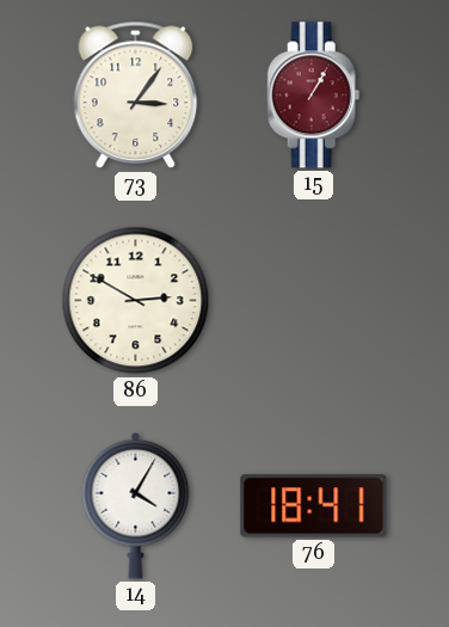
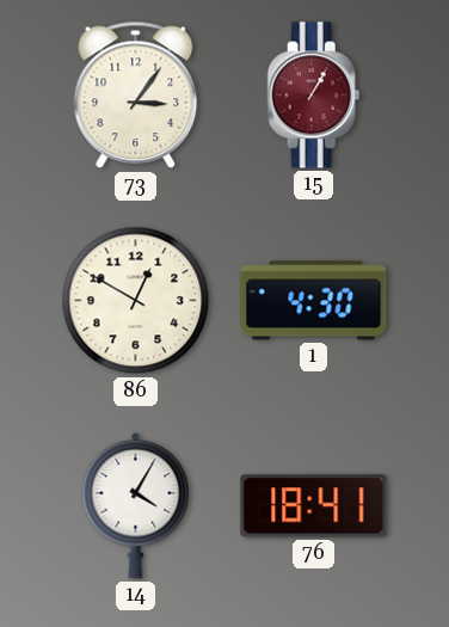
86: 2:50 -> 12:50 (136, 301)
1: none -> 4:30 (314, 301)
